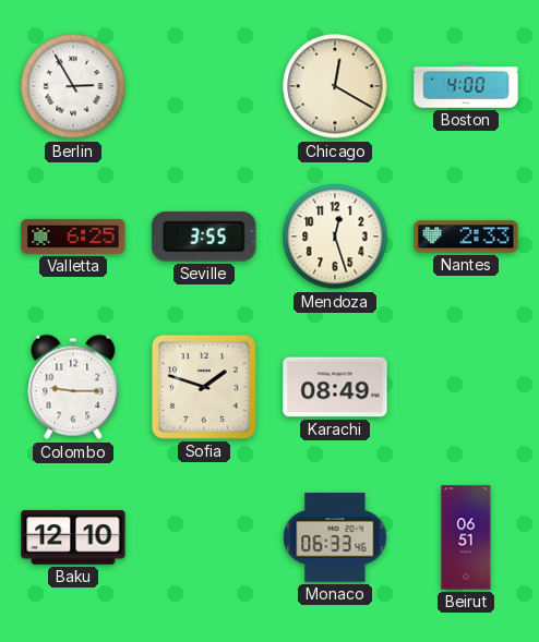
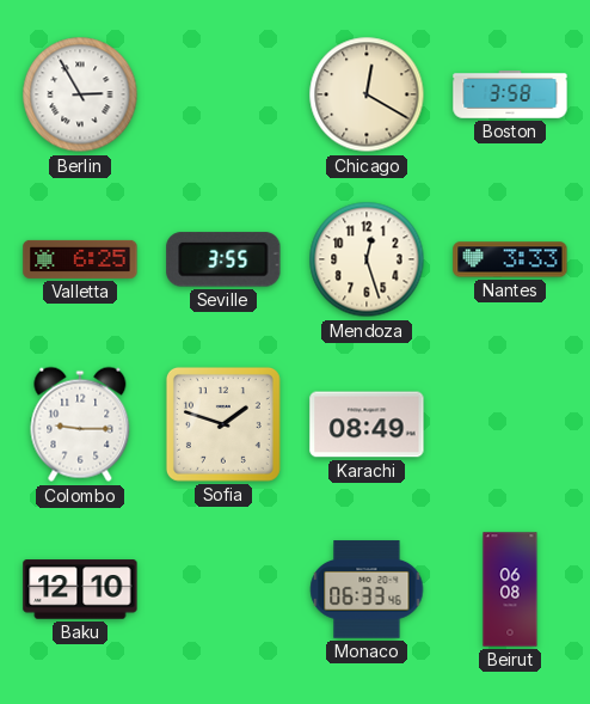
Boston: 4:00 -> 3:58 (510, 94)
Nantes: 2:33 -> 3:33 (510, 259)
Beirut: 06:51 -> 06:08 (510, 589)
